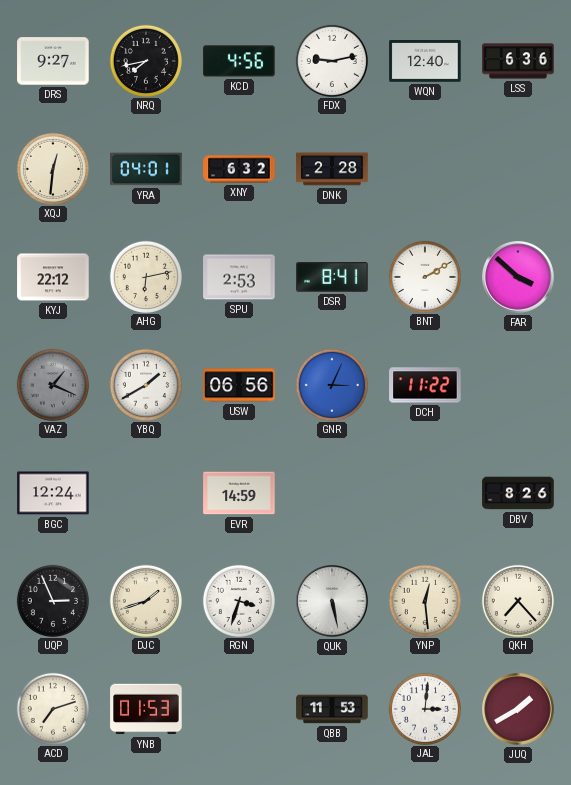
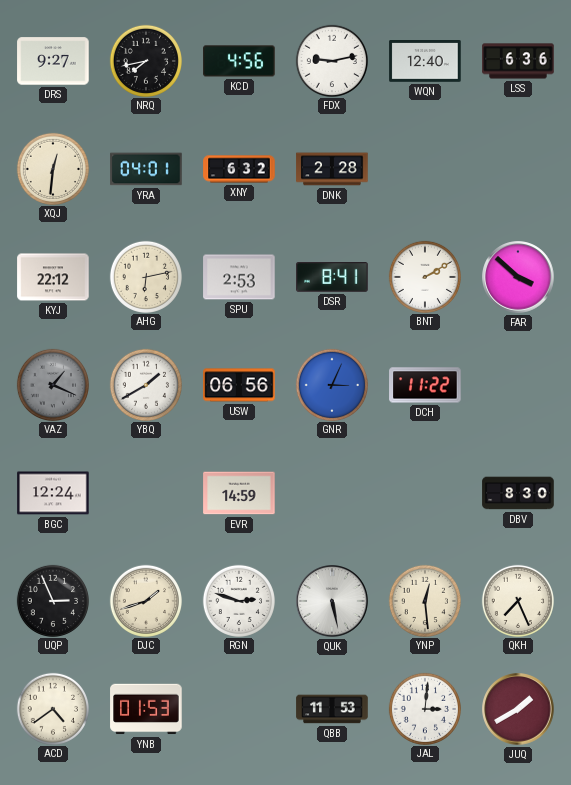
DBV: 8:26 -> 8:30 (518, 493)
RGN: 3:33 -> 2:48 (238, 600)
QKH: 7:23 -> 7:26 (517, 600)
ACD: 7:12 -> 4:39 (52, 708)
